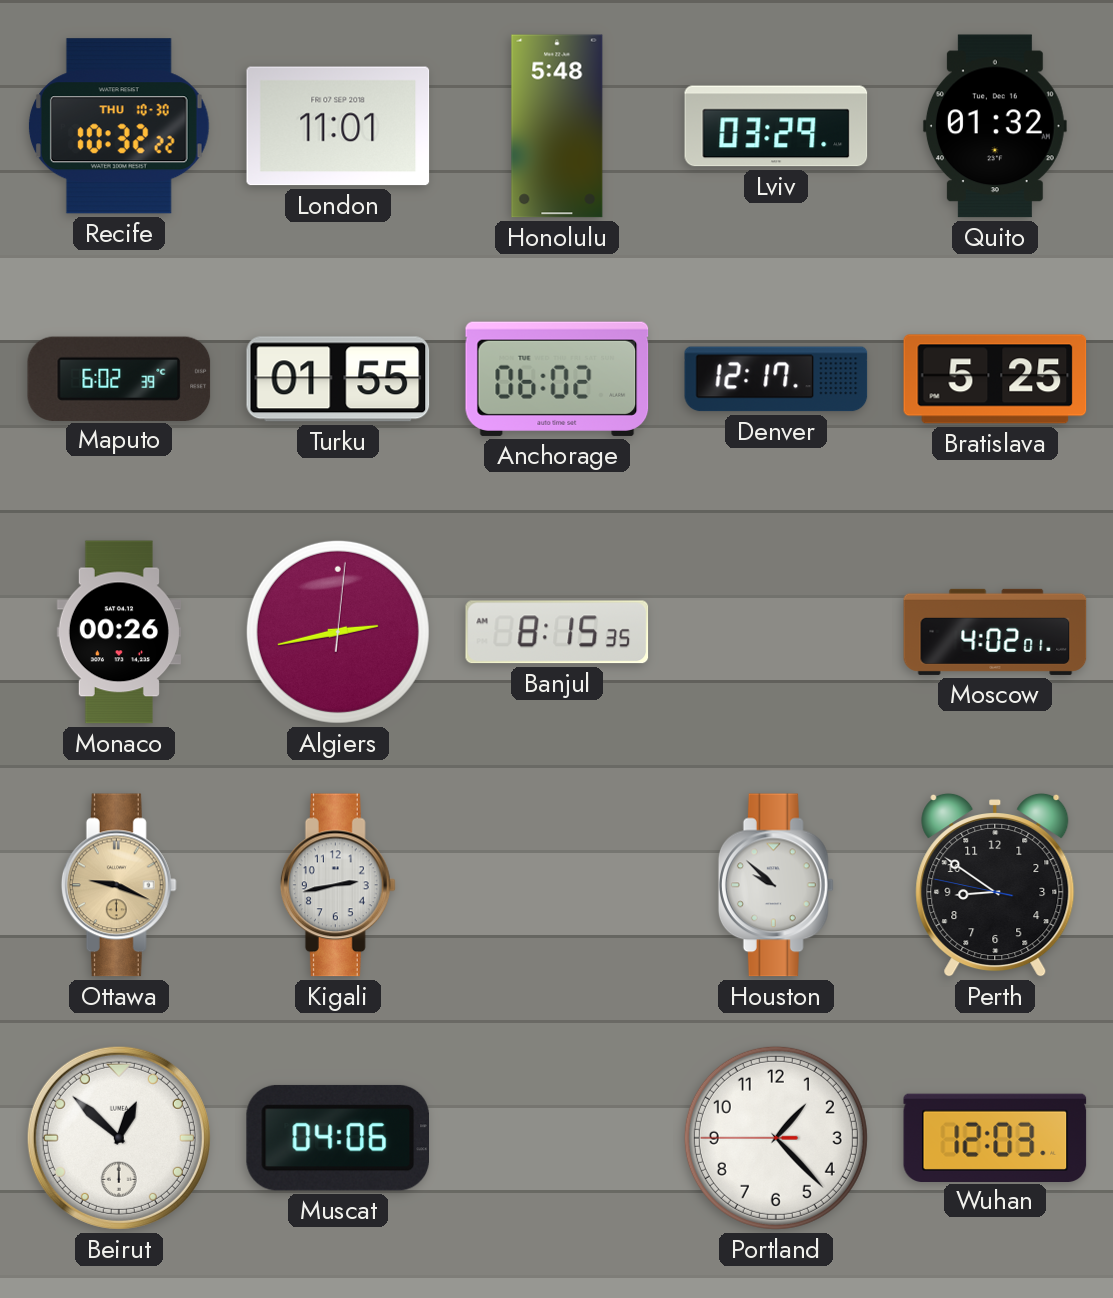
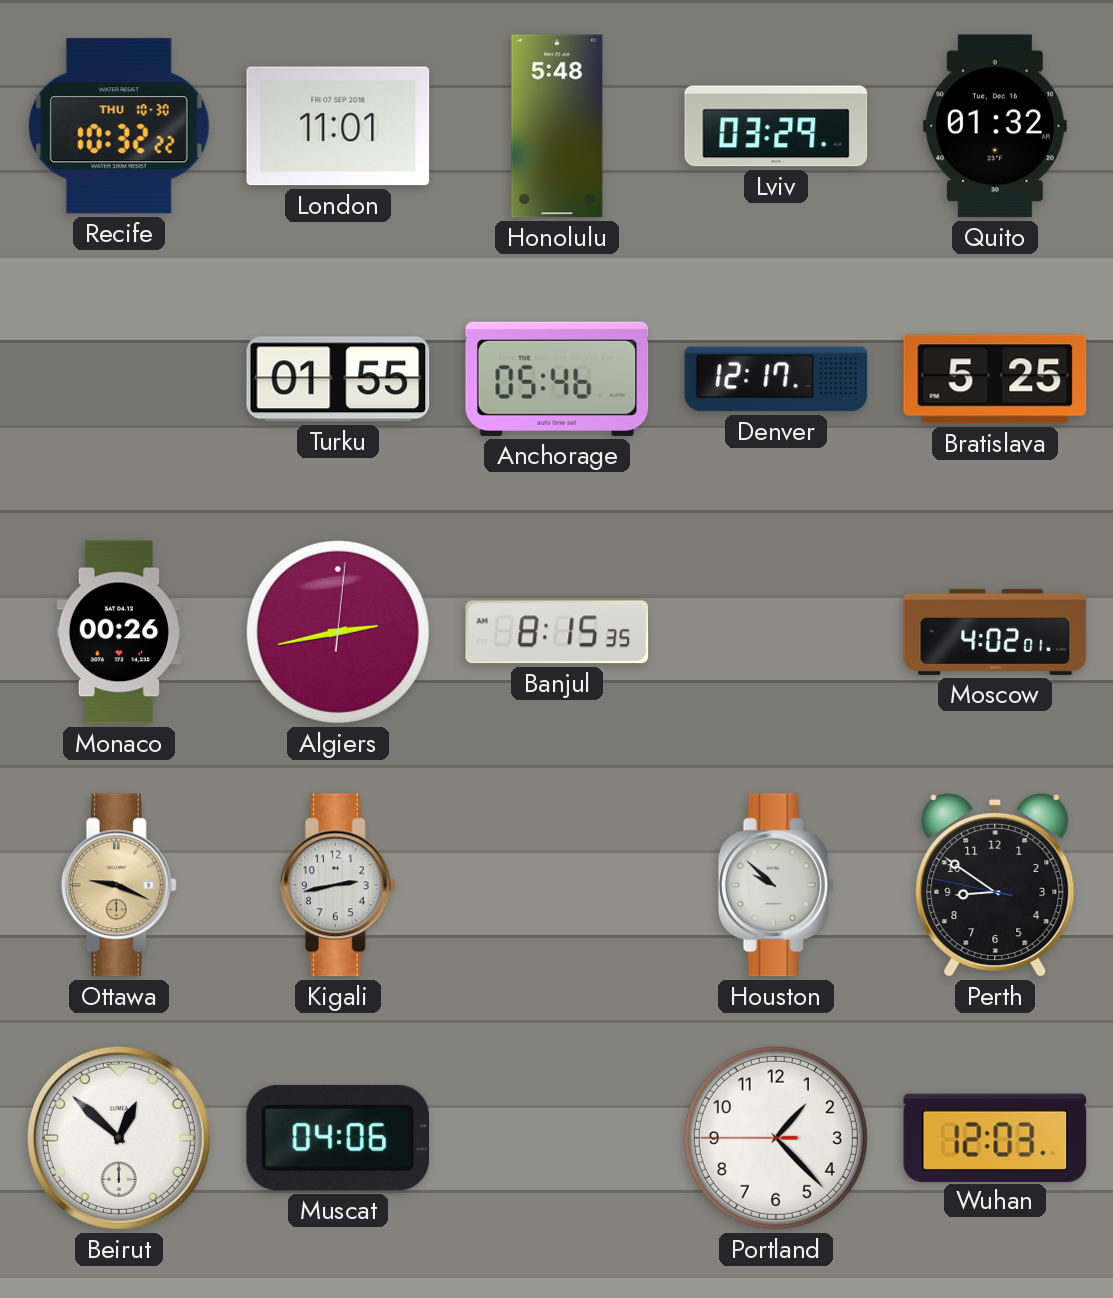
Maputo: 6:02 -> none (119, 378)
Anchorage: 06:02 -> 05:46 (557, 379)
